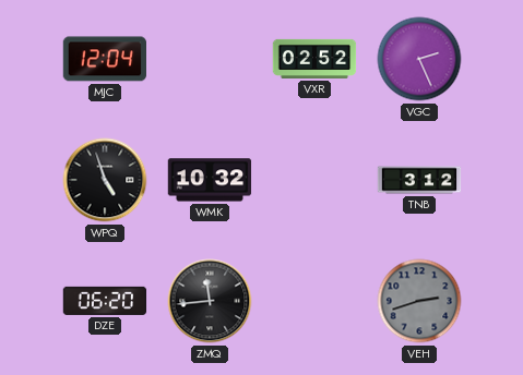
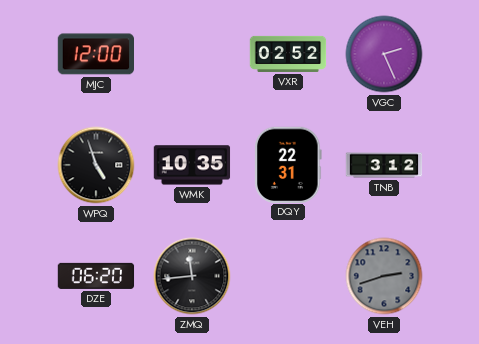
MJC: 12:04 -> 12:00 (95, 54)
WMK: 10:32 -> 10:35 (192, 165)
DQY: none -> 22:31 (288, 164)
